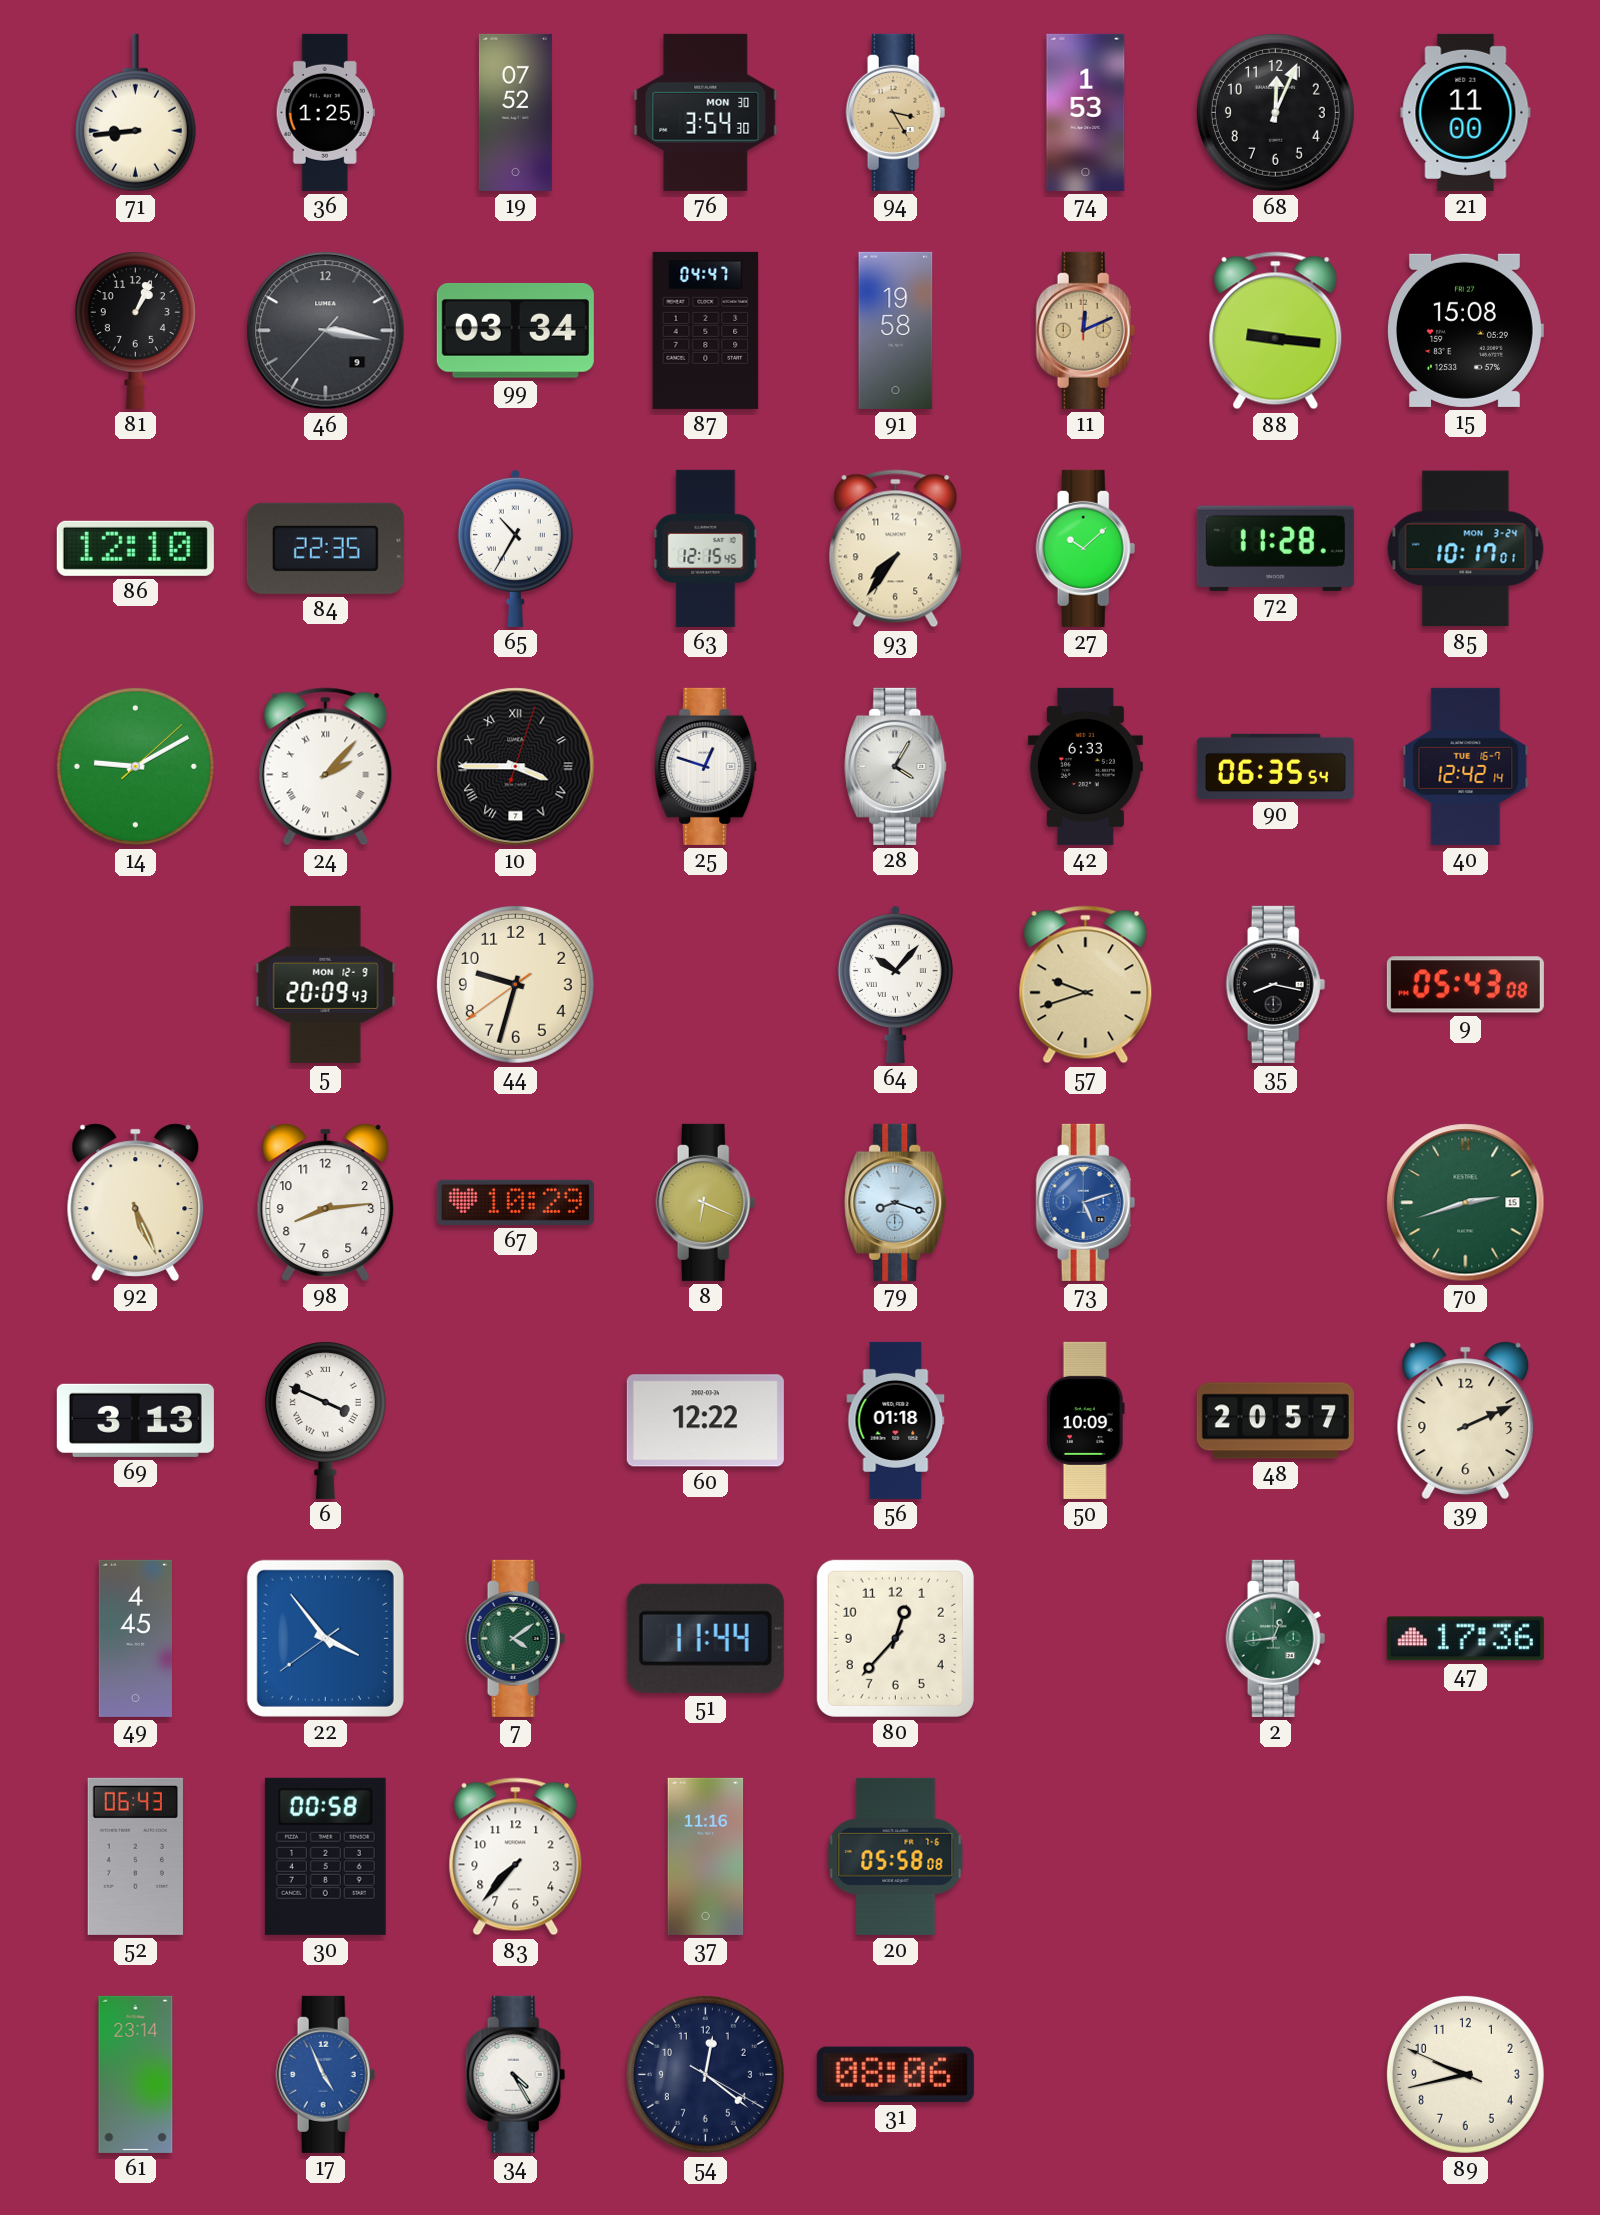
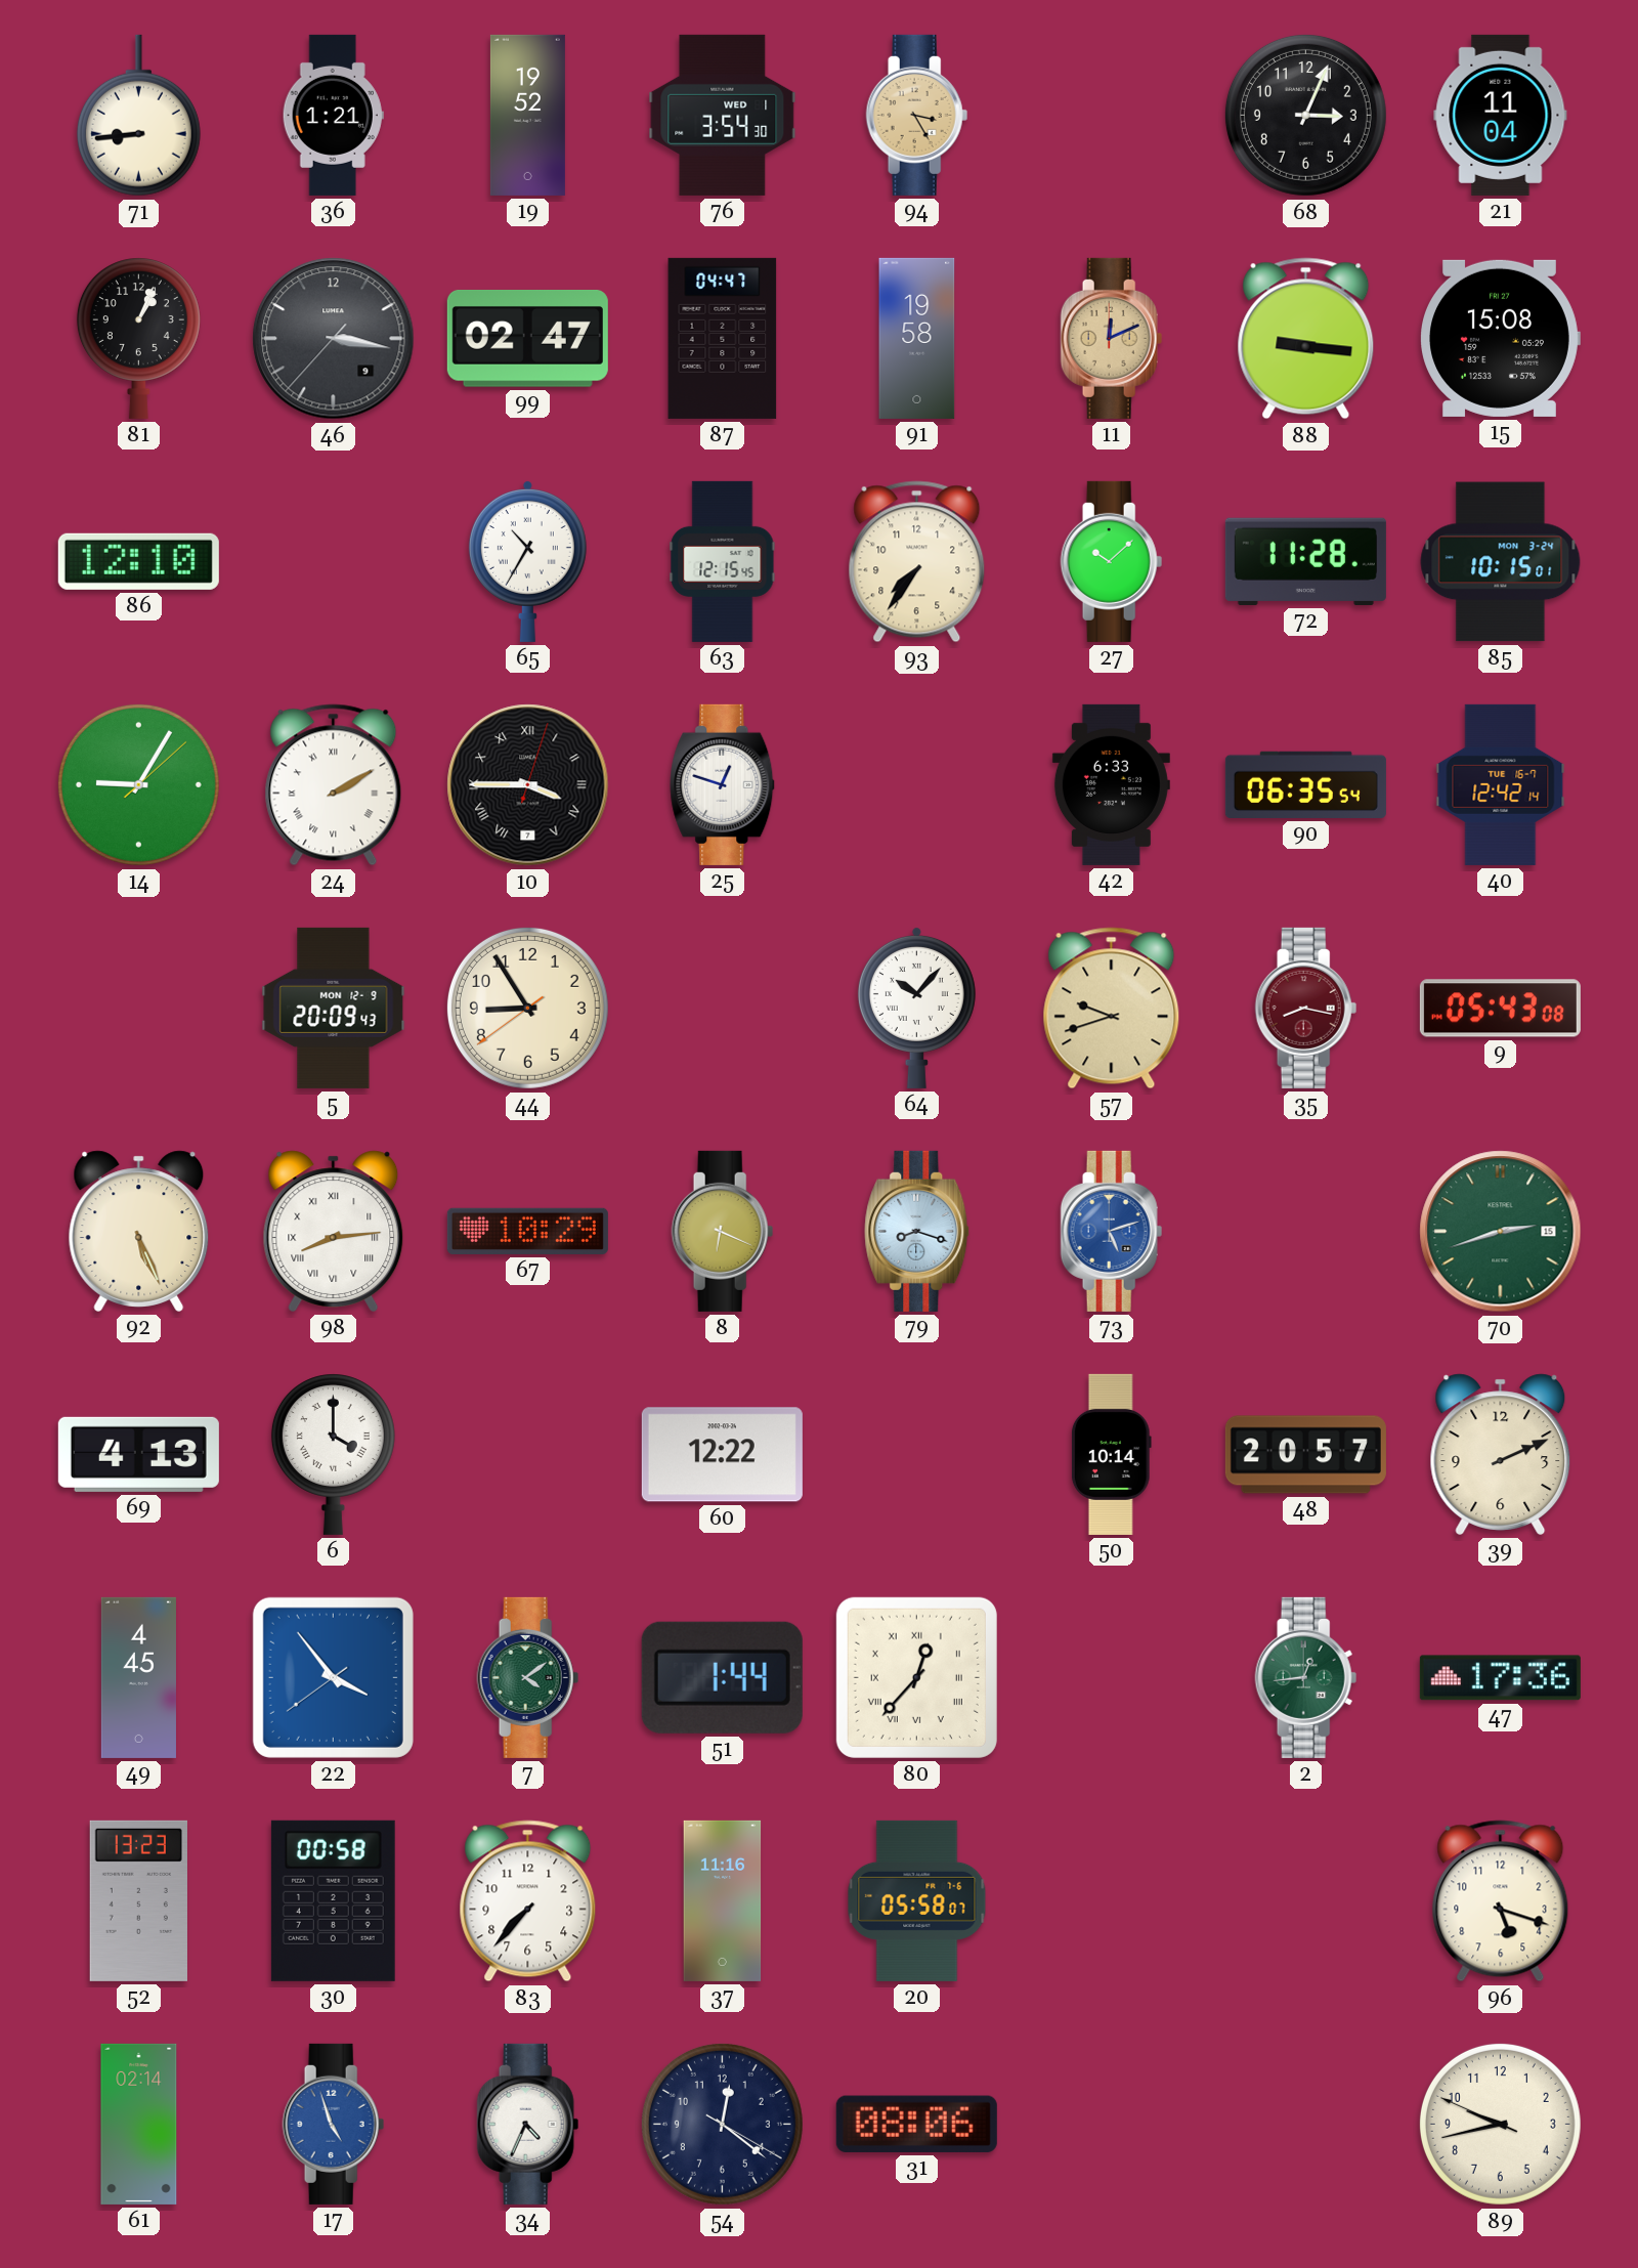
36: 1:25 -> 1:21 (333, 115)
19: 07:52 -> 19:52 (527, 115)
76 date: MON 30 -> WED 1 (723, 115)
74: 1:53 -> none (1086, 112)
68: 12:04 -> 3:04 (1305, 115)
21: 11:00 -> 11:04 (1501, 115)
99: 03:34 -> 02:47 (527, 339)
84: 22:35 -> none (325, 548)
85: 10:17 -> 10:15 (1501, 562)
14: 9:10 -> 9:05 (138, 784)
24: 2:07 -> 2:10 (334, 785)
28: 4:05 -> none (896, 766)
44: 9:32 -> 8:54 (527, 1008)
35 dial: black -> burgundy (1306, 1008)
98 numerals: Arabic -> Roman (334, 1231)
69: 3:13 -> 4:13 (138, 1454)
6: 3:49 -> 4:00 (333, 1454)
56: 01:18 -> none (896, 1420)
50: 10:09 -> 10:14 (1111, 1454)
51: 11:44 -> 1:44 (722, 1677)
80 numerals: Arabic -> Roman (916, 1677)
52: 06:43 -> 13:23 (138, 1900)
20: 05:58:08 -> 05:58:07 (917, 1900)
96: none -> 5:18 (1501, 1901)
61: 23:14 -> 02:14 (139, 2124)
17: 4:56 -> 4:57 (334, 2124)
34: 4:25 -> 4:34 (528, 2124)
